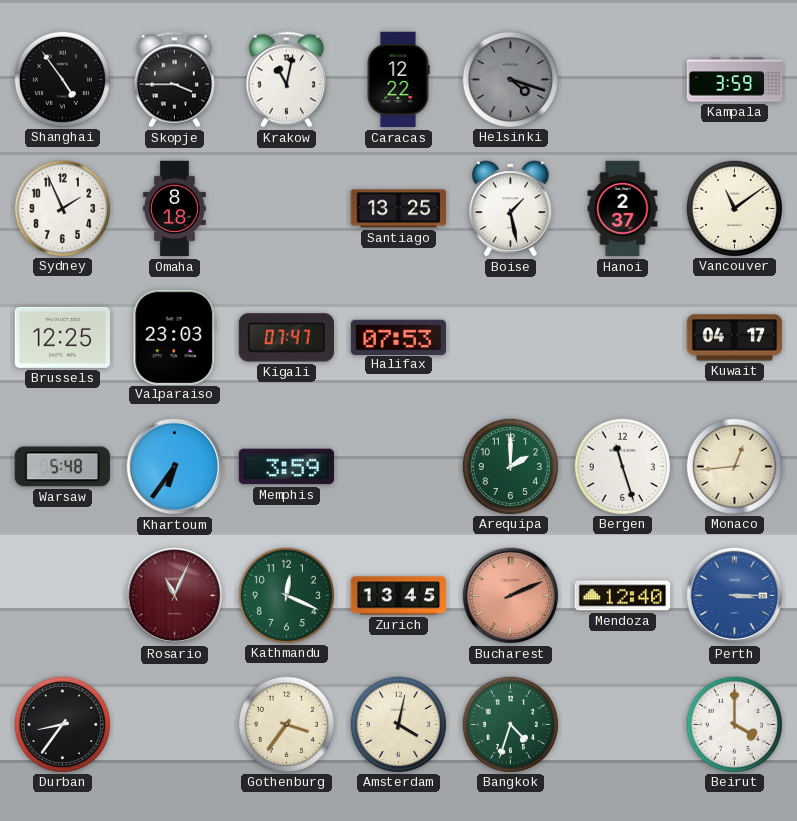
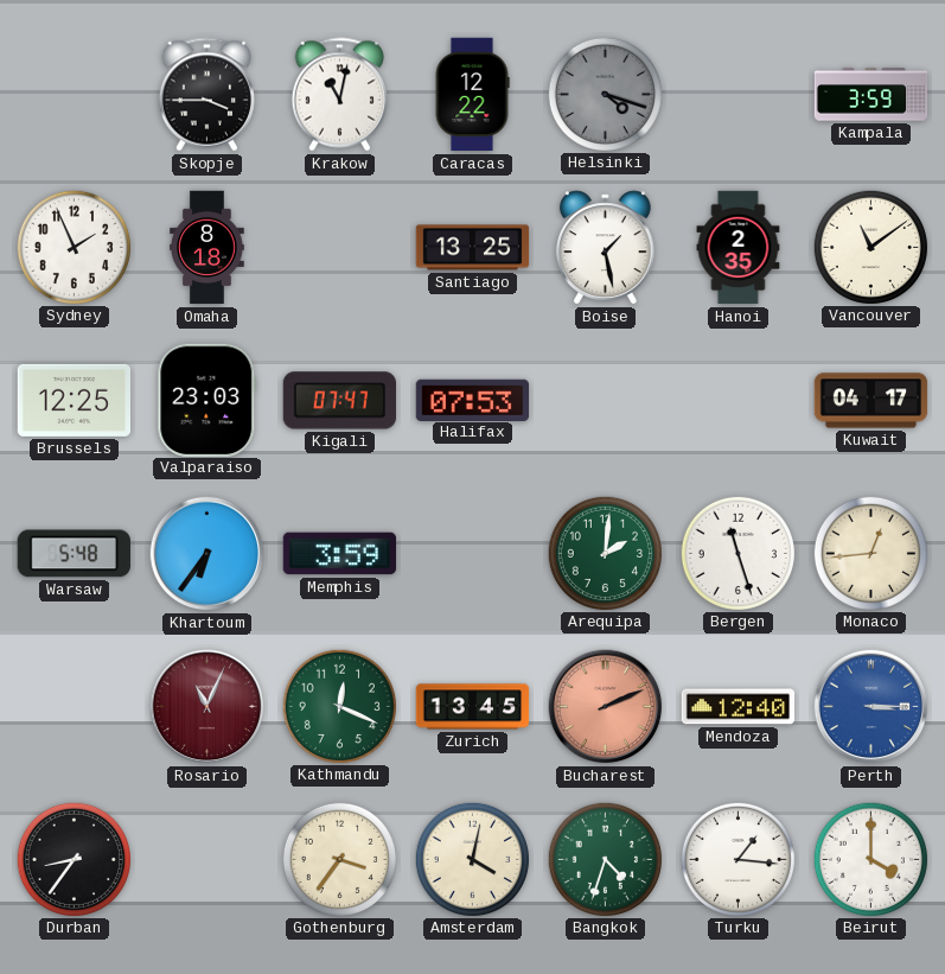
Shanghai: 4:54 -> none (62, 79)
Hanoi: 2:37 -> 2:35 (739, 248)
Arequipa: 2:00 -> 2:01 (605, 553)
Turku: none -> 1:16 (738, 859)
